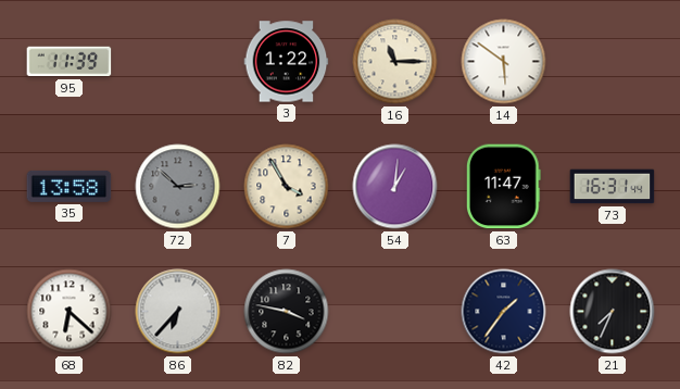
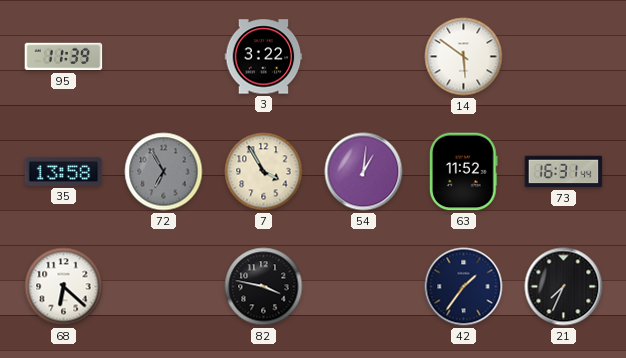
3: 1:22 -> 3:22 (264, 57)
16: 11:15 -> none (395, 62)
72: 2:52 -> 6:55 (164, 172)
63: 11:47 -> 11:52 (463, 172)
86: 6:37 -> none (178, 312)
